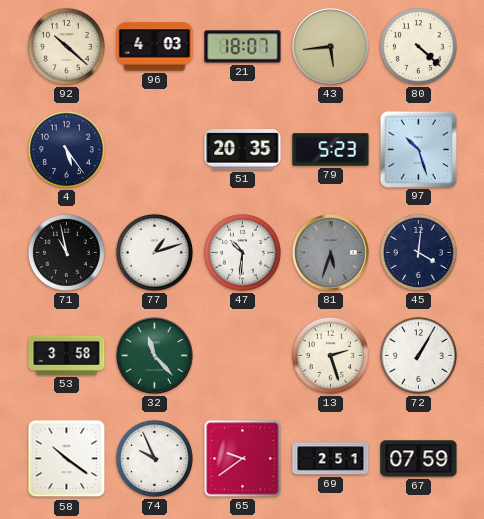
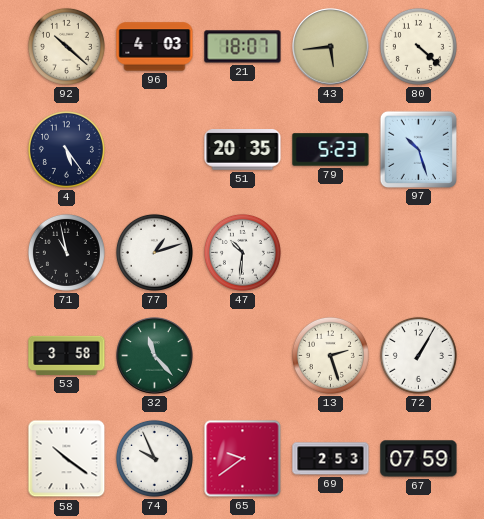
81: 5:33 -> none (331, 253)
45: 4:01 -> none (418, 252)
69: 2:51 -> 2:53 (331, 459)
